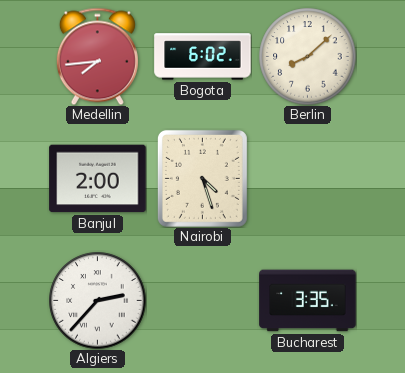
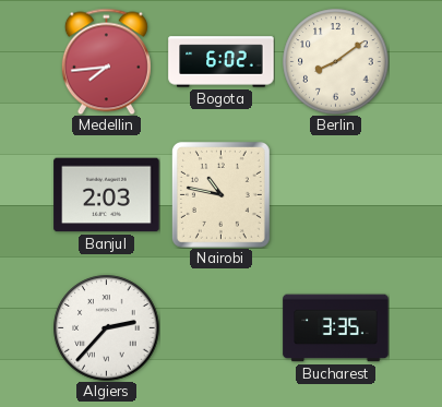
Berlin: 8:08 -> 8:09 (336, 62)
Banjul: 2:00 -> 2:03 (107, 195)
Nairobi: 4:27 -> 10:47 (220, 194)
